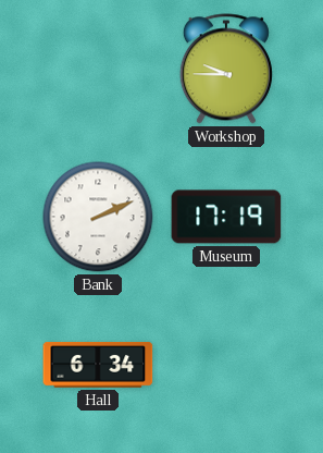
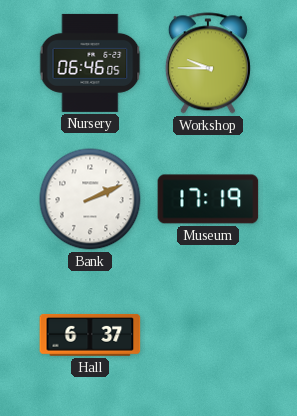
Nursery: none -> 06:46 (90, 63)
Hall: 6:34 -> 6:37 (90, 335)
